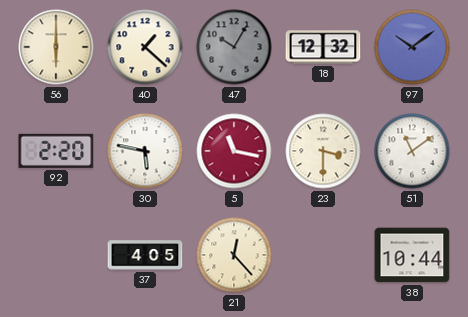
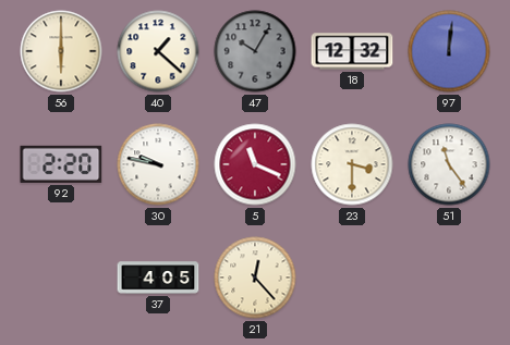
97: 10:09 -> 12:01 (449, 51)
30: 5:47 -> 9:47 (158, 164)
5: 11:17 -> 11:19 (255, 164)
51: 11:09 -> 11:24 (449, 164)
38: 10:44 -> none (412, 255)
